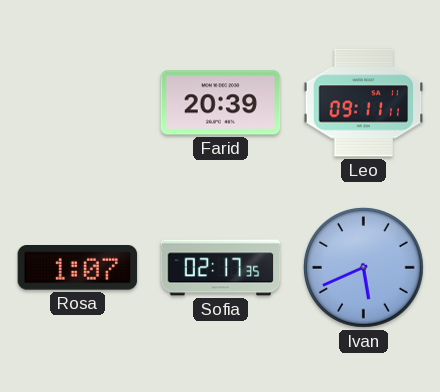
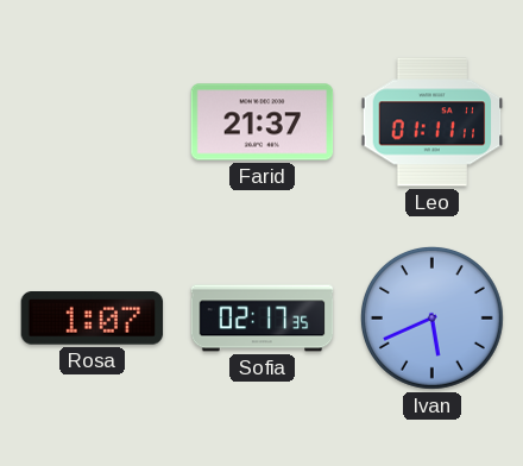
Farid: 20:39 -> 21:37 (263, 122)
Leo: 09:11 -> 01:11 (433, 122)
